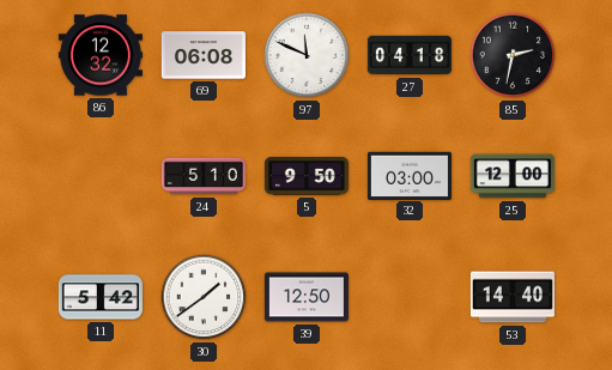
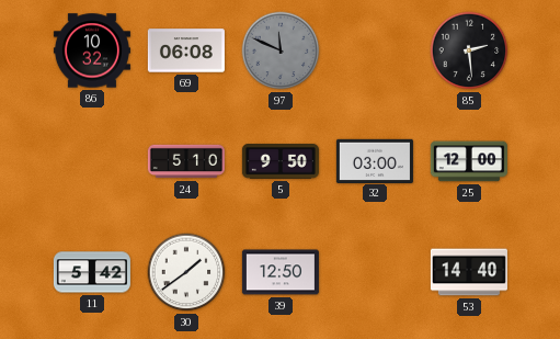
86: 12:32 -> 10:32 (92, 50)
97 dial: white -> grey (281, 50)
27: 04:18 -> none (410, 55)
85: 2:32 -> 2:29 (469, 50)
